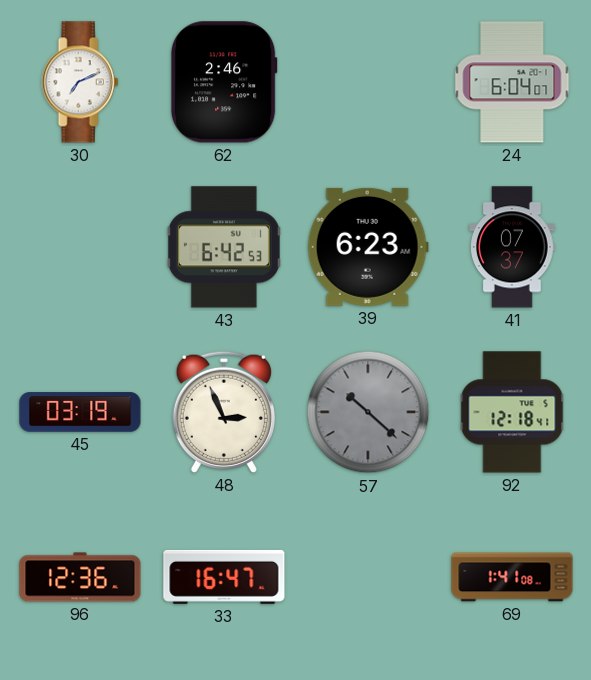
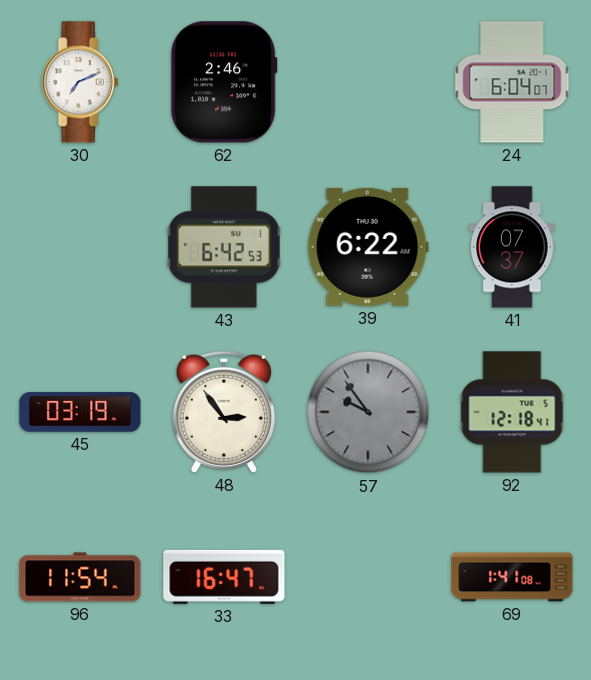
39: 6:23 -> 6:22 (368, 247)
48: 2:56 -> 2:54 (224, 412)
57: 10:22 -> 9:54 (368, 412)
96: 12:36 -> 11:54 (80, 577)
